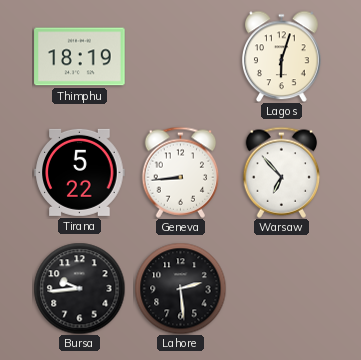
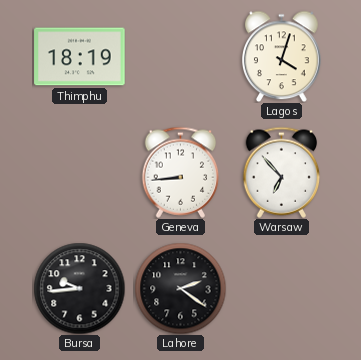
Lagos: 6:03 -> 4:03 (282, 56)
Tirana: 5:22 -> none (80, 172)
Lahore: 2:29 -> 2:21 (180, 288)
